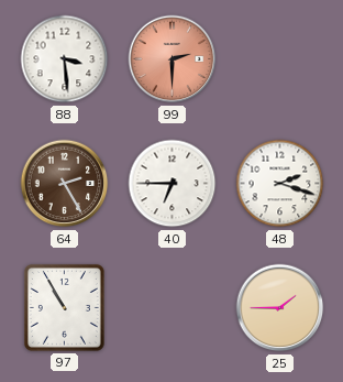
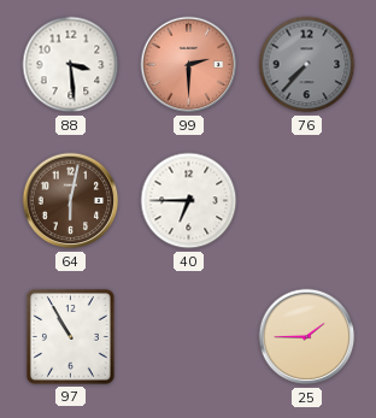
76: none -> 7:37 (307, 65)
64: 2:25 -> 6:02 (71, 201)
48: 2:18 -> none (280, 184)
